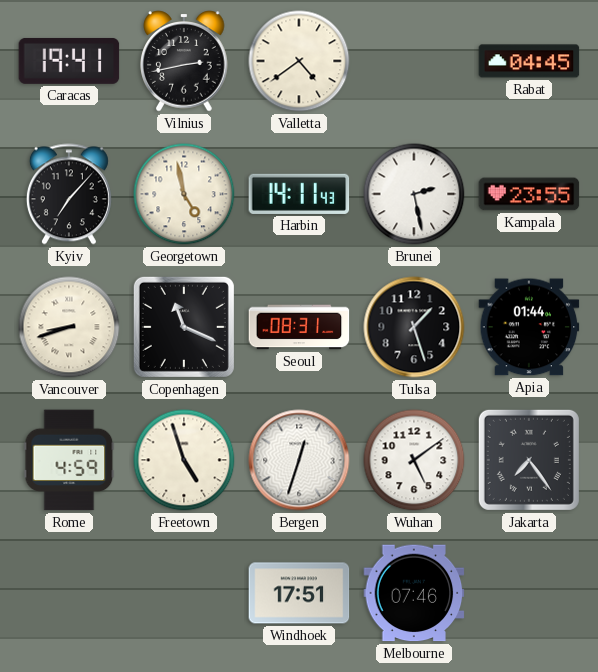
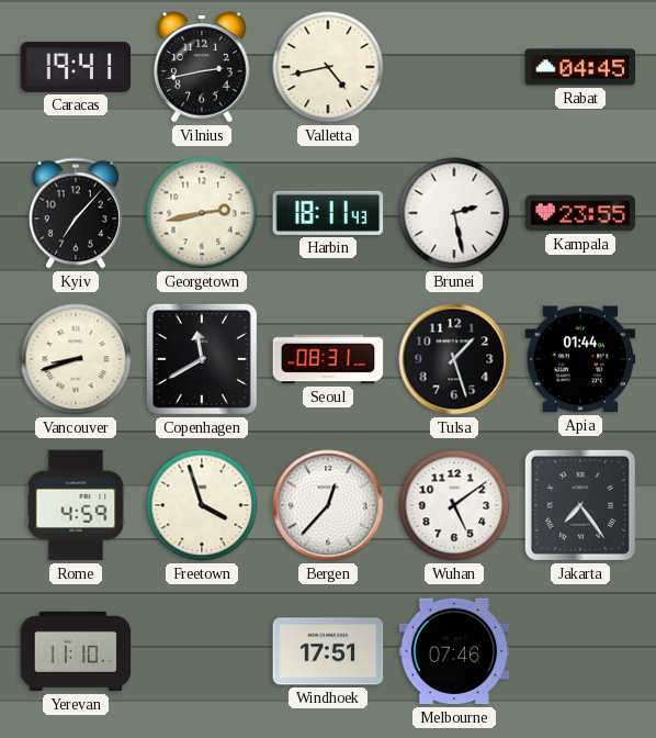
Valletta: 4:39 -> 4:43 (328, 67)
Georgetown: 4:58 -> 2:43 (202, 213)
Harbin: 14:11 -> 18:11 (328, 213)
Copenhagen: 11:19 -> 11:40 (202, 359)
Freetown: 4:57 -> 3:57 (202, 505)
Bergen: 12:33 -> 12:37 (328, 505)
Yerevan: none -> 11:10 (76, 651)
